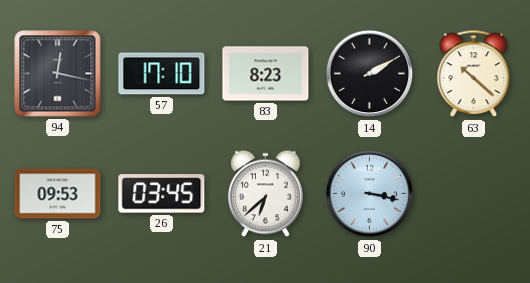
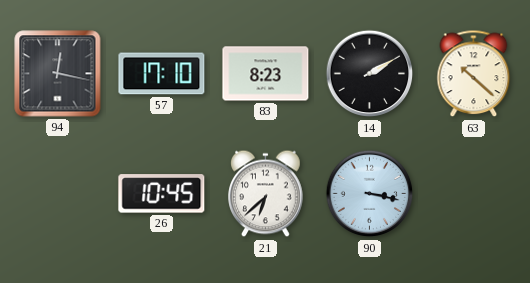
75: 09:53 -> none (58, 194)
26: 03:45 -> 10:45 (162, 194)
